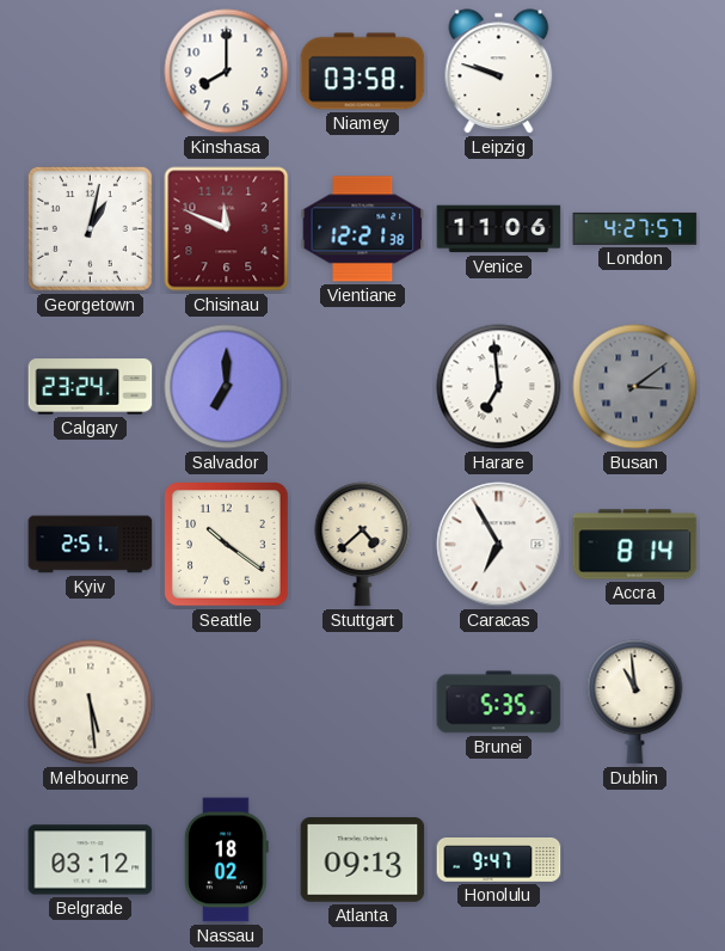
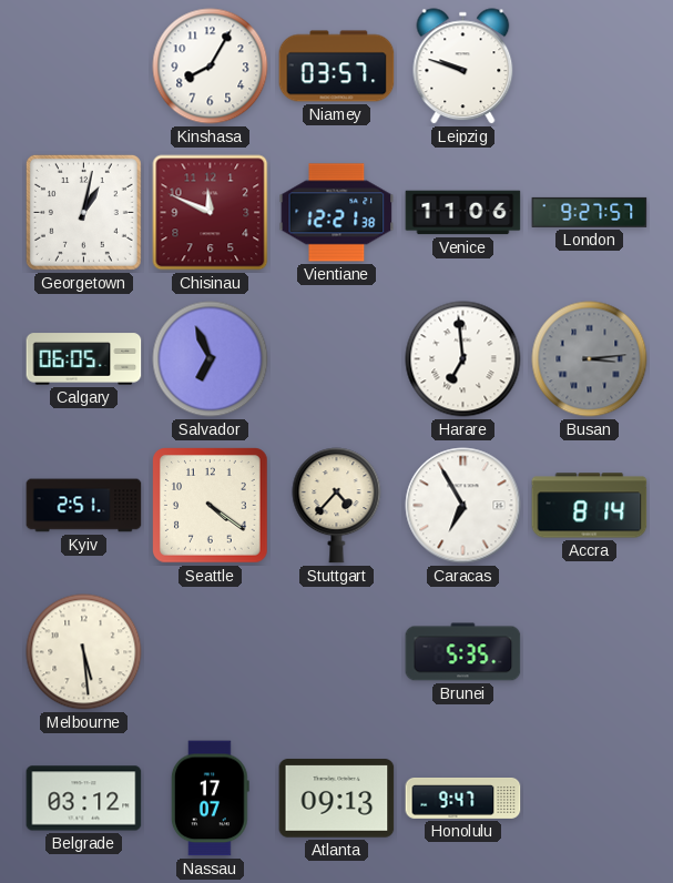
Kinshasa: 8:00 -> 8:05 (211, 67)
Niamey: 03:58 -> 03:57 (337, 67)
London: 4:27 -> 9:27 (590, 212)
Calgary: 23:24 -> 06:05 (84, 359)
Salvador: 7:00 -> 6:56 (211, 359)
Busan: 3:09 -> 3:14 (590, 359)
Seattle: 10:21 -> 4:21 (211, 506)
Stuttgart: 4:38 -> 4:37 (337, 506)
Dublin: 10:59 -> none (635, 702)
Nassau: 18:02 -> 17:07 (210, 799)
